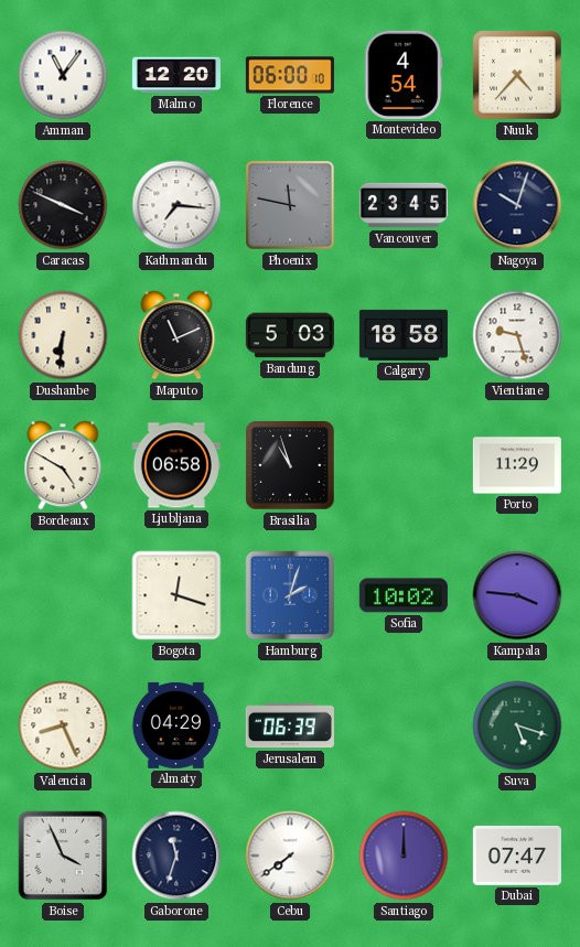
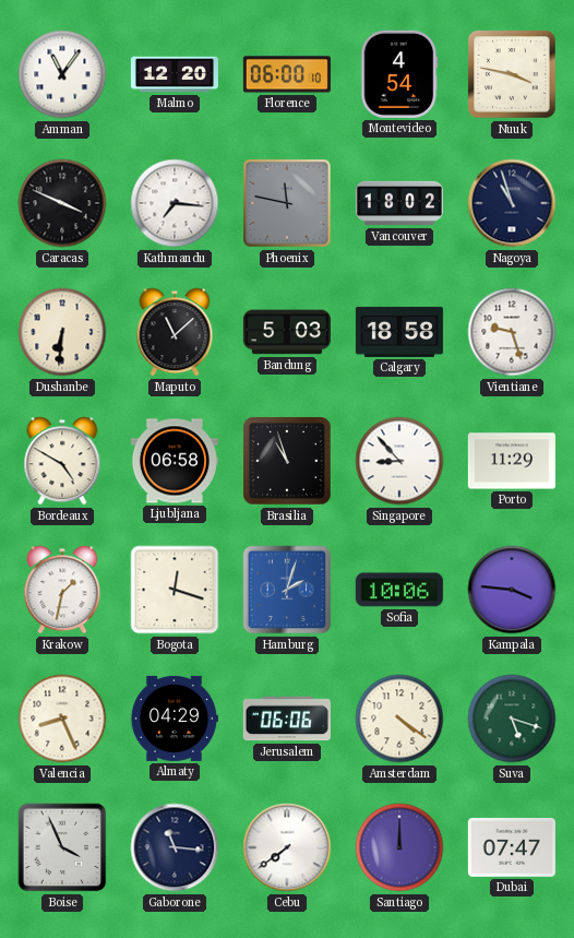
Nuuk: 4:37 -> 3:47 (512, 74)
Vancouver: 23:45 -> 18:02 (399, 203)
Nagoya: 10:03 -> 10:57 (512, 203)
Maputo: 11:11 -> 11:08 (175, 332)
Singapore: none -> 8:53 (399, 461)
Krakow: none -> 1:32 (62, 590)
Sofia: 10:02 -> 10:06 (399, 590)
Jerusalem: 06:39 -> 06:06 (287, 719)
Amsterdam: none -> 4:21 (399, 719)
Gaborone: 11:33 -> 11:16 (175, 847)
